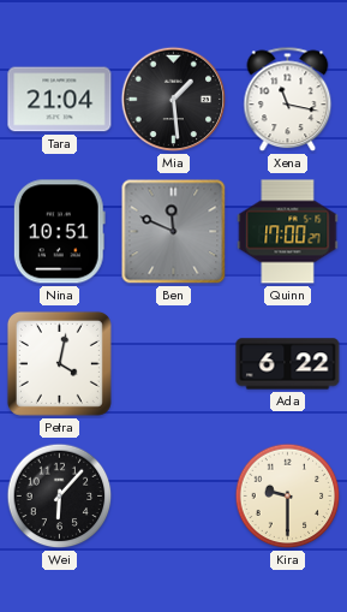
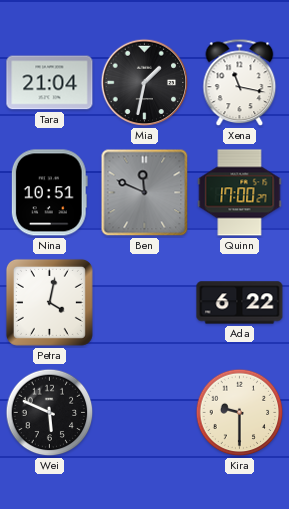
Mia: 1:29 -> 1:32 (145, 83)
Wei: 6:07 -> 5:49 (50, 413)
